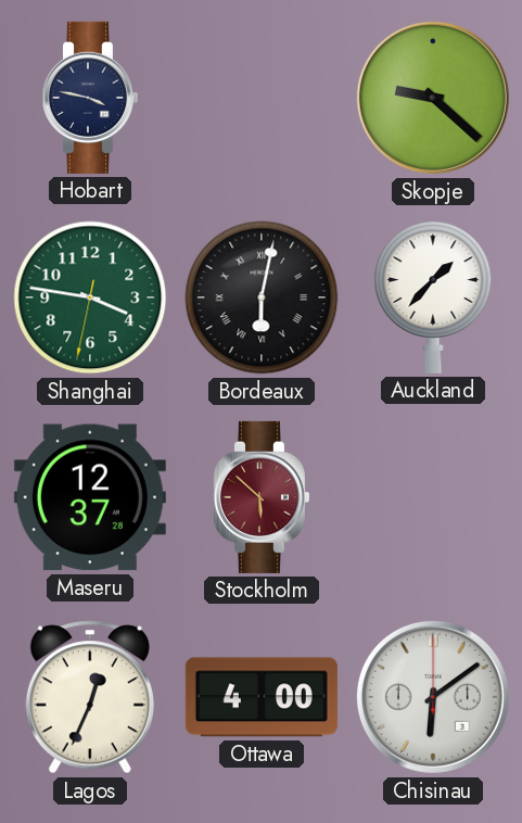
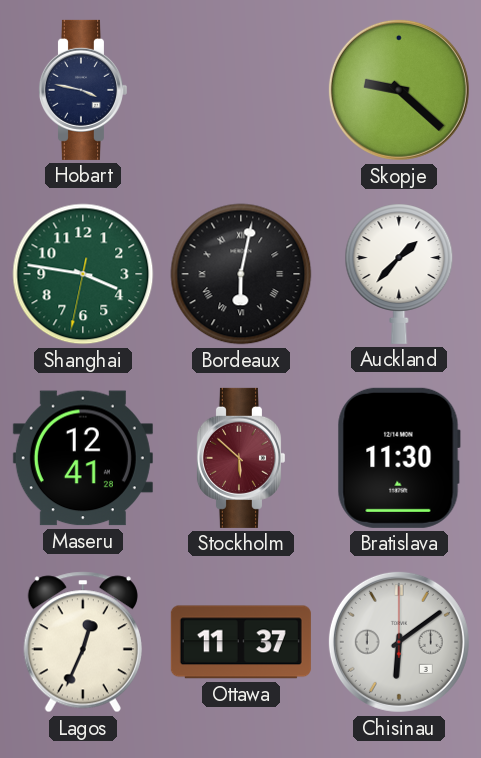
Maseru: 12:37 -> 12:41 (83, 458)
Bratislava: none -> 11:30 (399, 458)
Ottawa: 4:00 -> 11:37 (241, 642)
